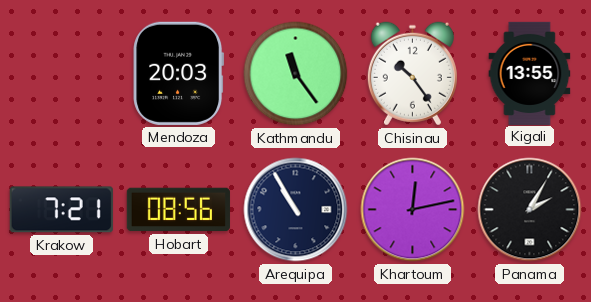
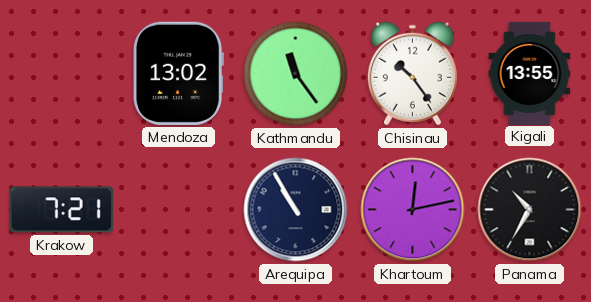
Mendoza: 20:03 -> 13:02 (179, 73)
Hobart: 08:56 -> none (178, 210)
Panama: 2:05 -> 10:35 (530, 210)
